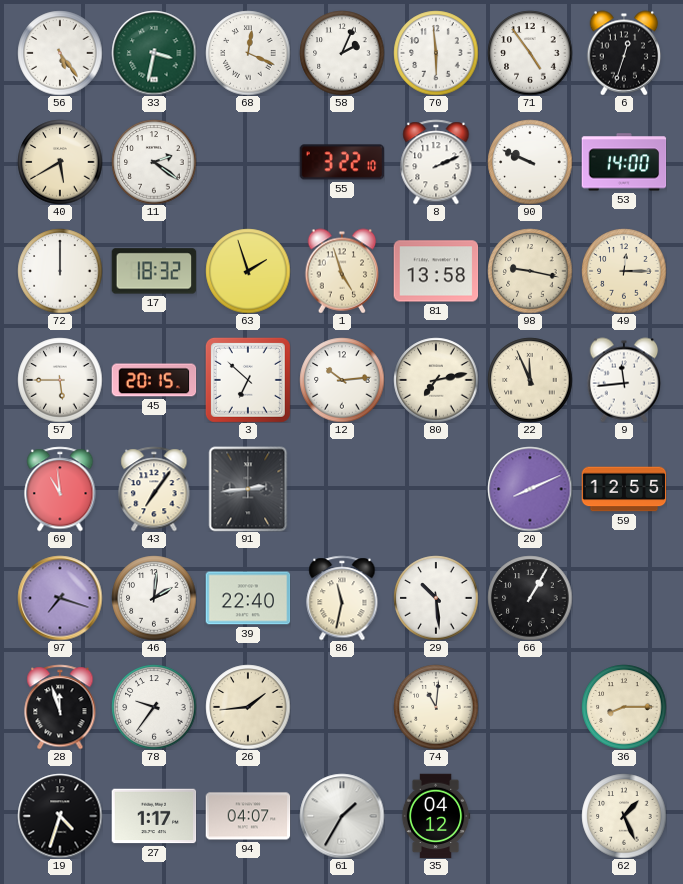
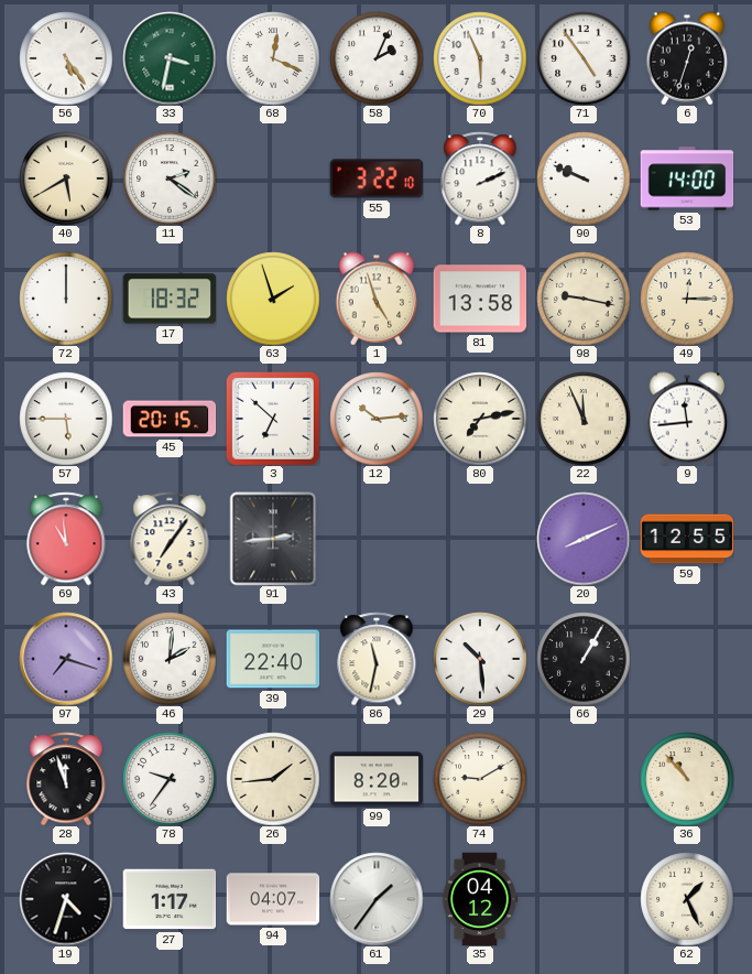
70: 5:59 -> 5:56 (480, 58)
99: none -> 8:20 (377, 779)
74: 11:01 -> 9:10 (480, 779)
36: 8:15 -> 10:53 (687, 779)
61: 1:35 -> 1:36 (377, 899)
